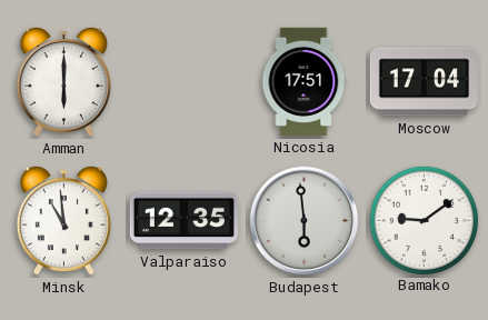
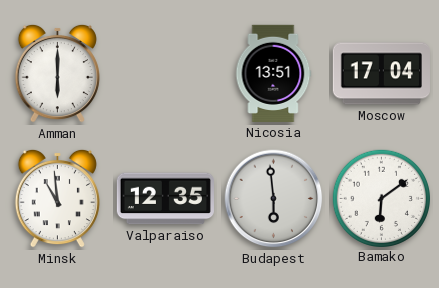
Nicosia: 17:51 -> 13:51 (273, 73)
Bamako: 9:09 -> 6:09 (381, 198)
